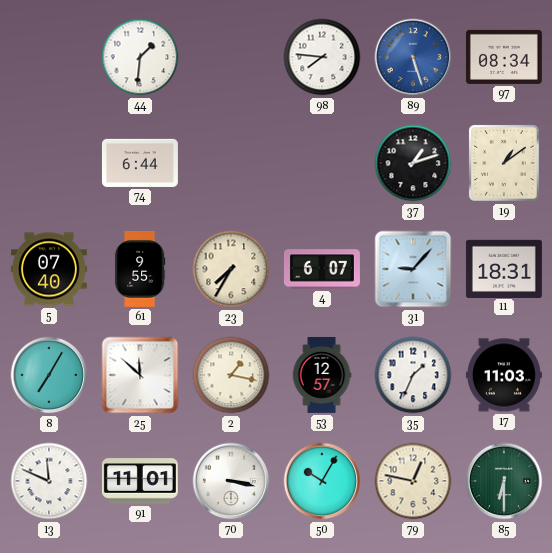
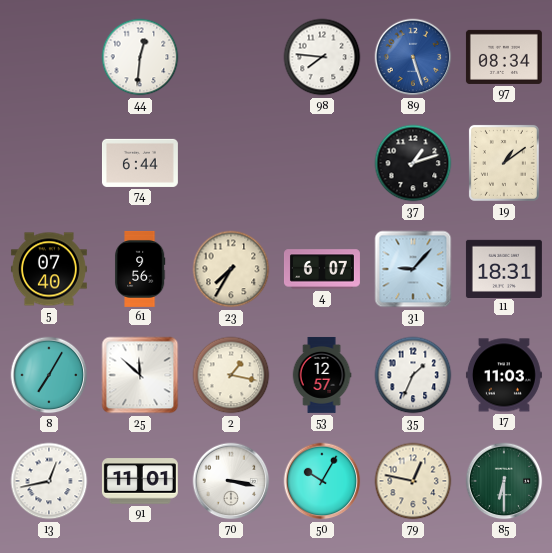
44: 1:31 -> 12:31 (140, 57)
61: 9:55 -> 9:56 (140, 269)
13: 11:49 -> 12:43 (49, 481)
